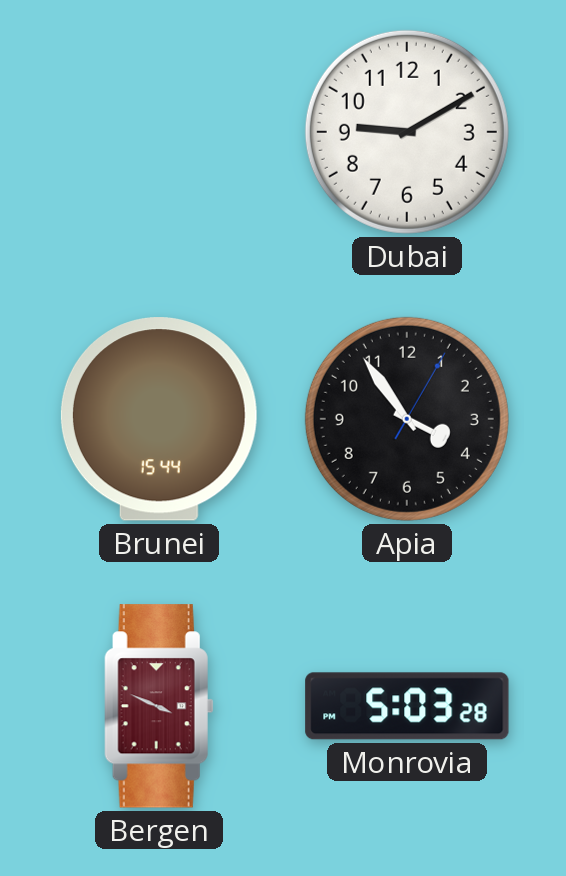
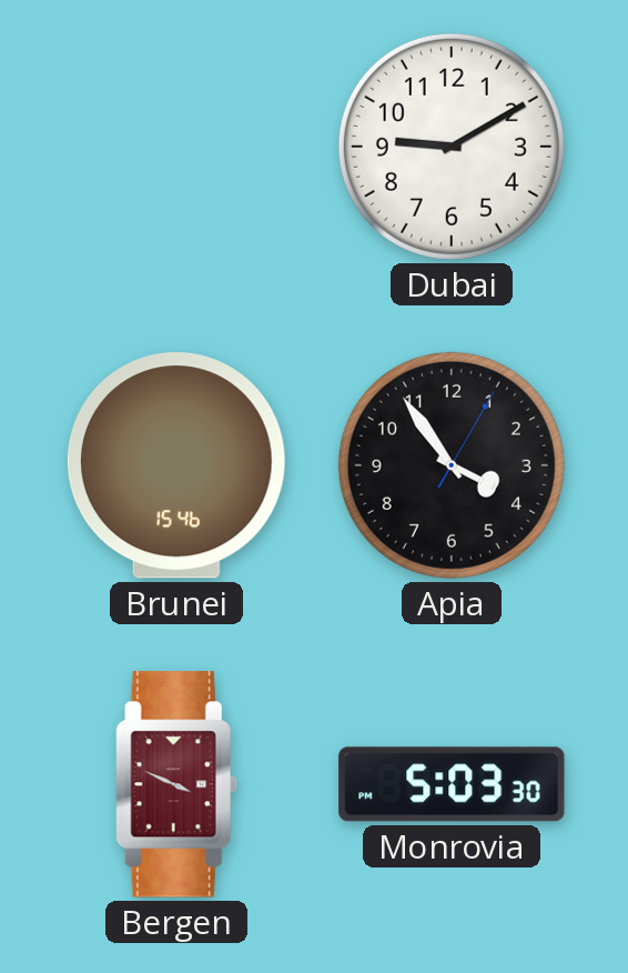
Brunei: 15:44 -> 15:46 (176, 465)
Monrovia: 5:03:28 -> 5:03:30 (452, 784)
